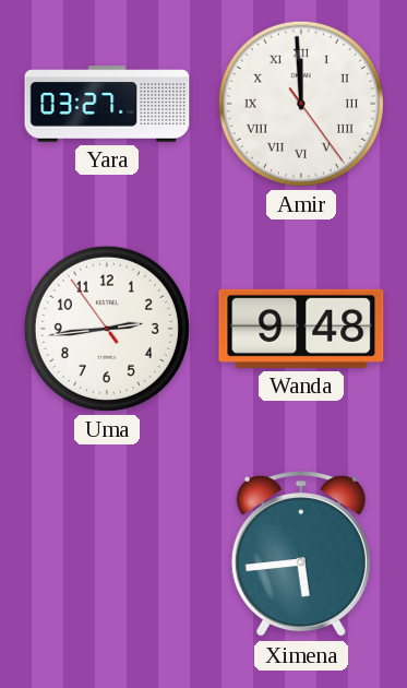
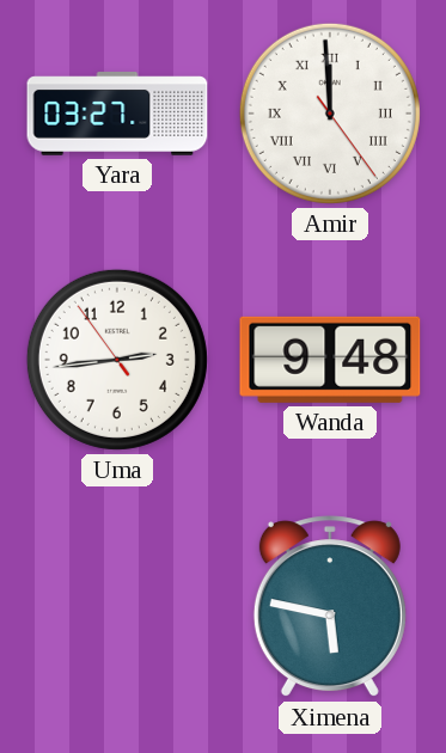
Ximena: 5:44 -> 5:47 (330, 607)
